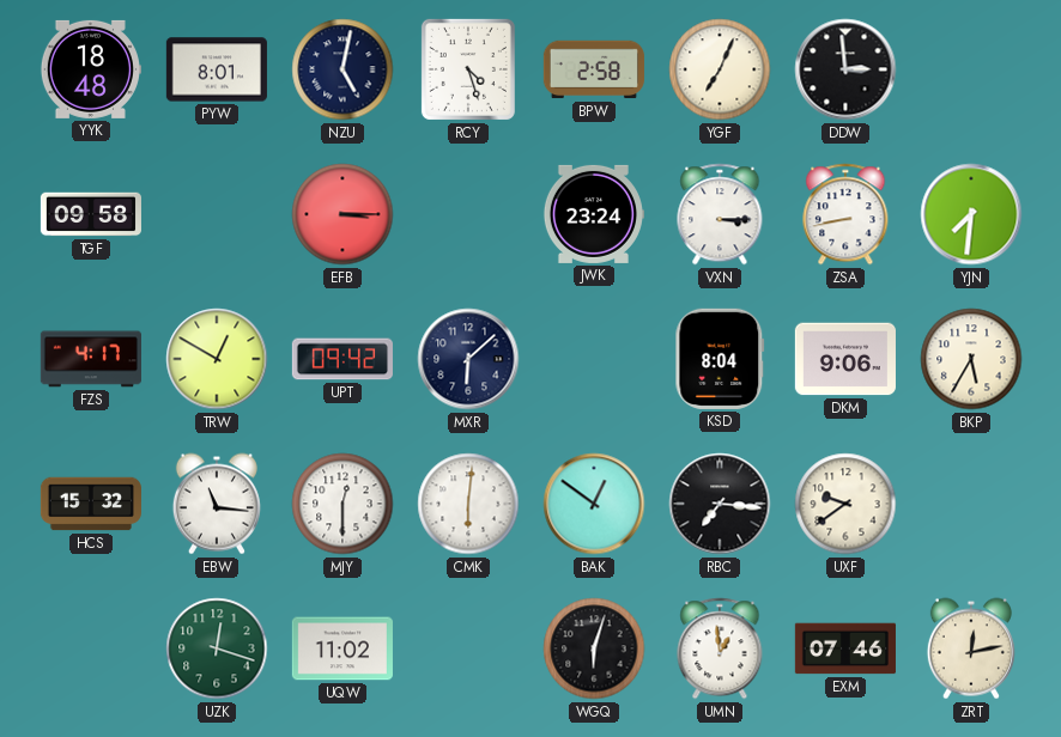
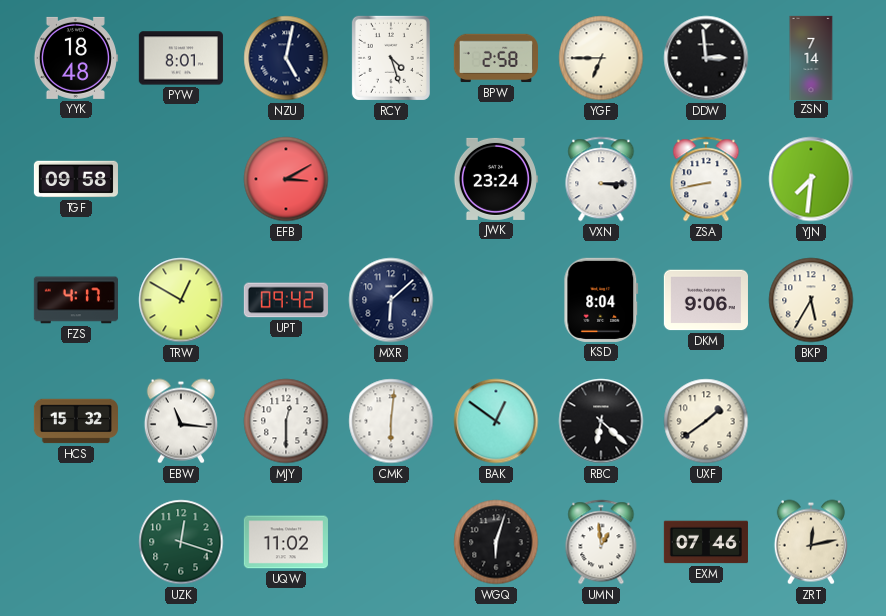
YGF: 7:04 -> 6:45 (601, 58)
ZSN: none -> 7:14 (811, 57)
EFB: 3:15 -> 3:10 (286, 179)
RBC: 7:16 -> 6:22 (601, 421)
UXF: 9:39 -> 1:39 (706, 421)
